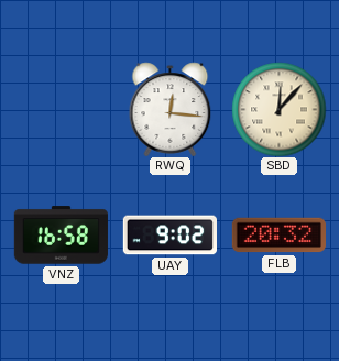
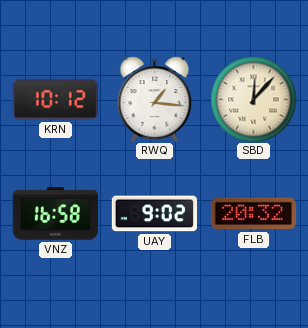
KRN: none -> 10:12 (55, 100)
RWQ: 12:16 -> 1:16 (155, 99)
